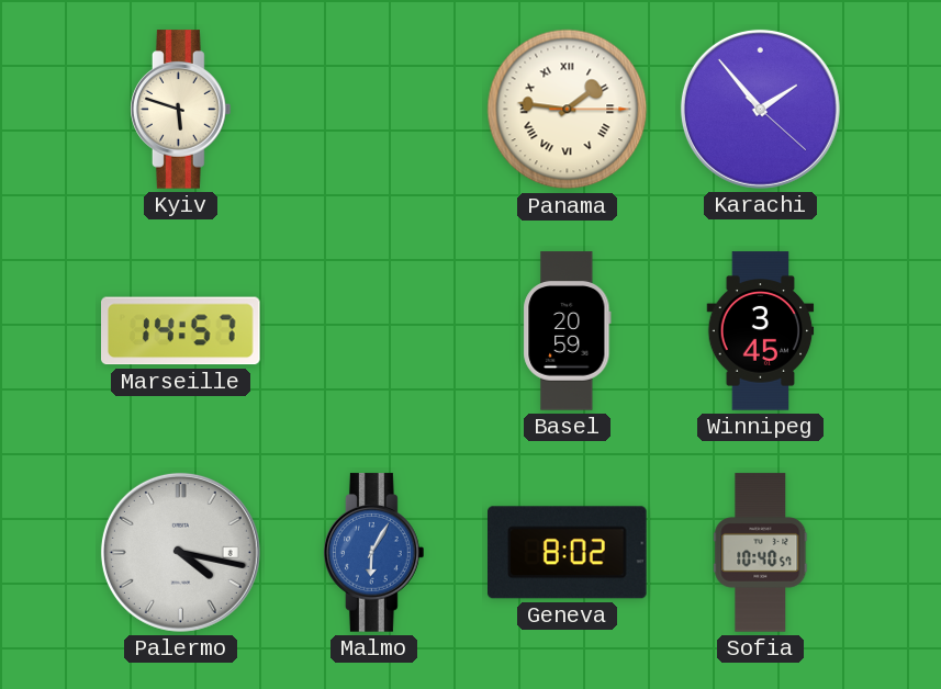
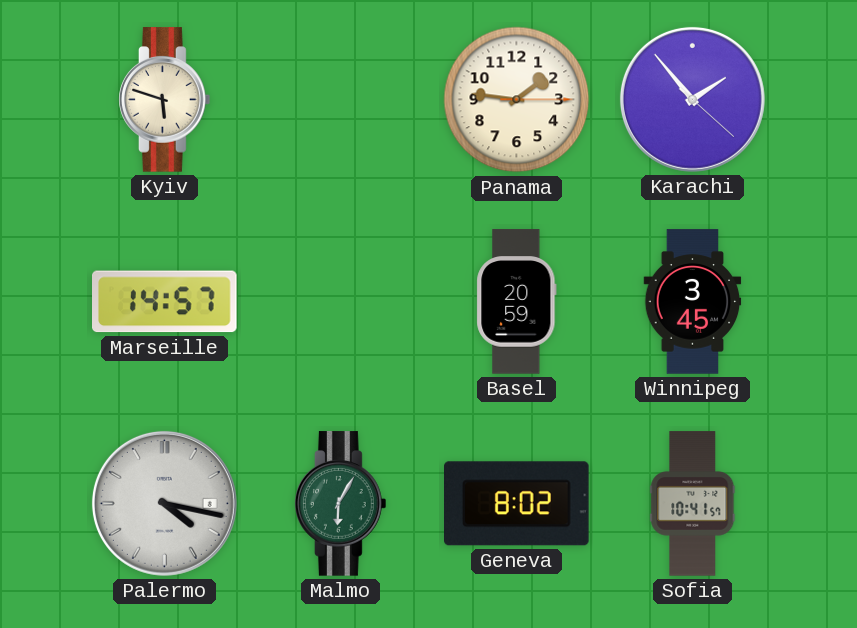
Panama numerals: Roman -> Arabic (517, 100)
Malmo dial: blue -> green (341, 504)
Sofia: 10:40 -> 10:41 (693, 504)
